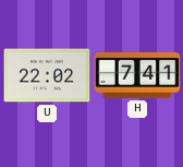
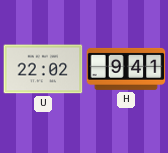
H: 7:41 -> 9:41 (126, 69)
